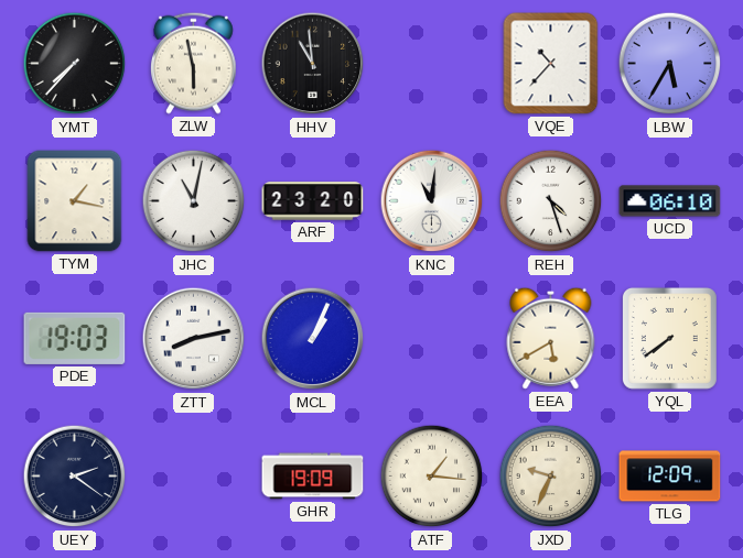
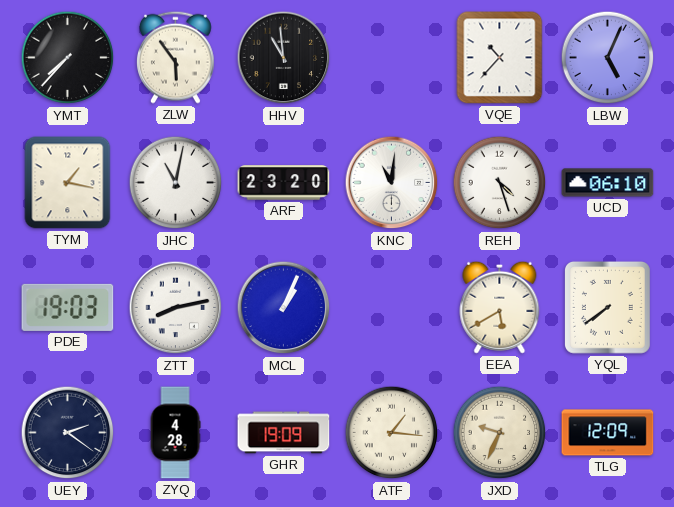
ZLW: 5:58 -> 5:54 (176, 57)
LBW: 5:35 -> 5:04 (608, 58)
ZYQ: none -> 4:28 (175, 433)
